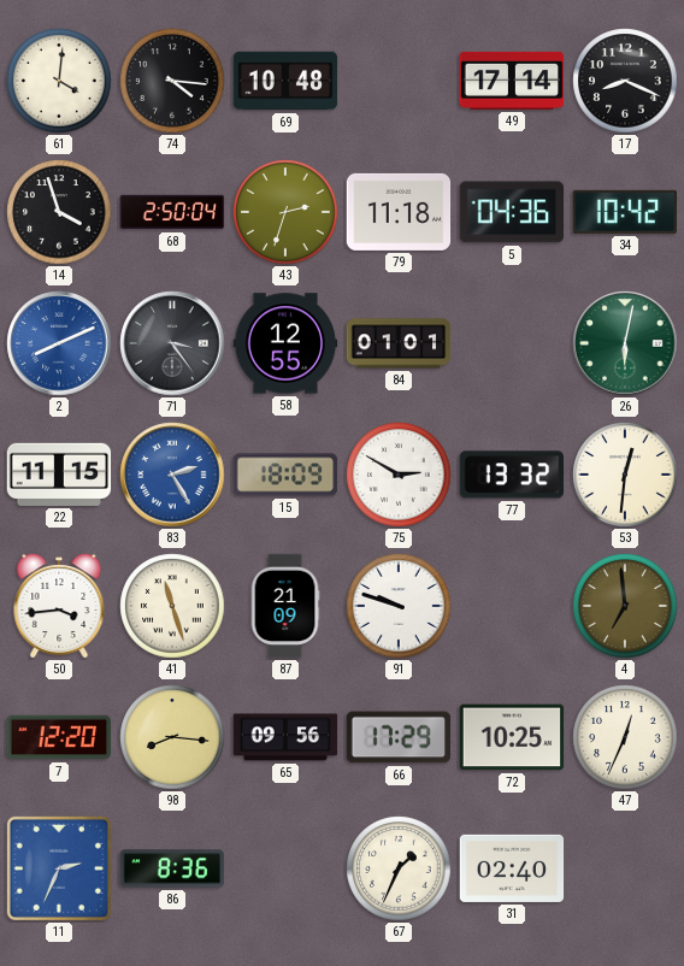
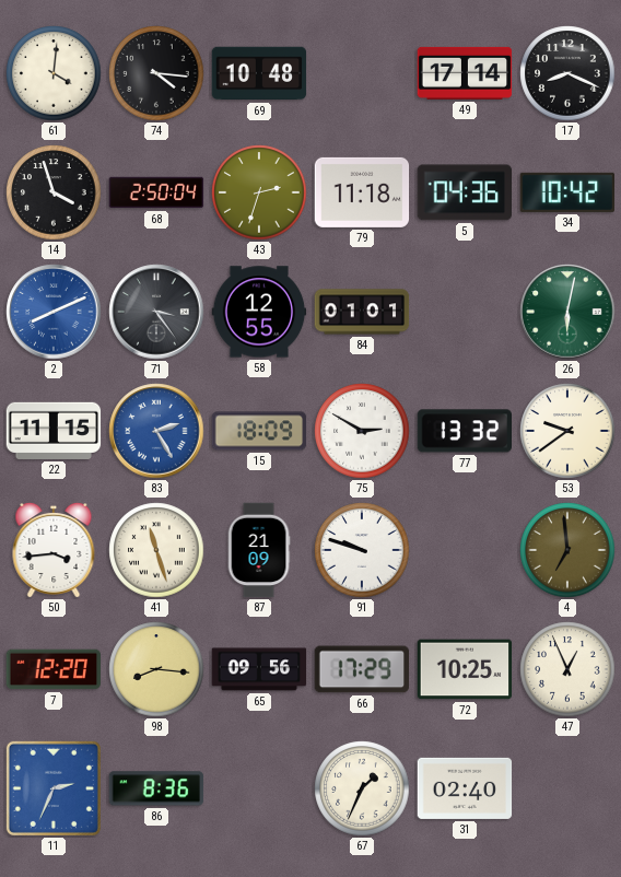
53: 12:31 -> 9:39 (567, 431)
47: 12:34 -> 12:56 (567, 669)
